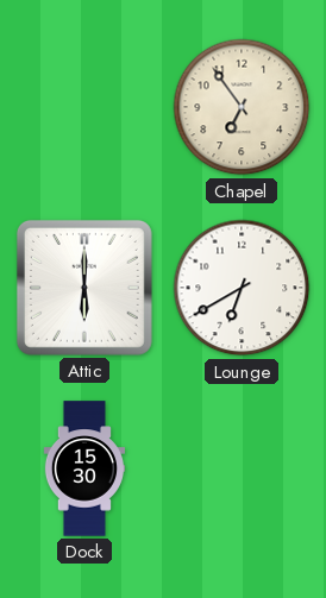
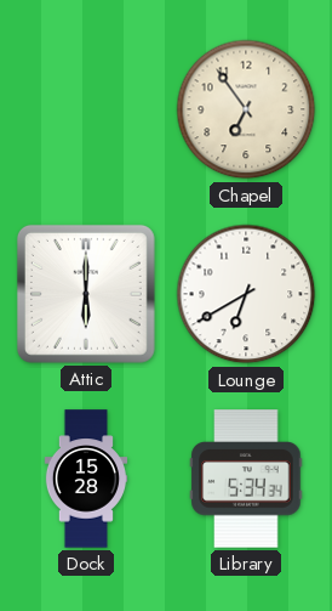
Dock: 15:30 -> 15:28 (85, 479)
Library: none -> 5:34 (246, 479)
